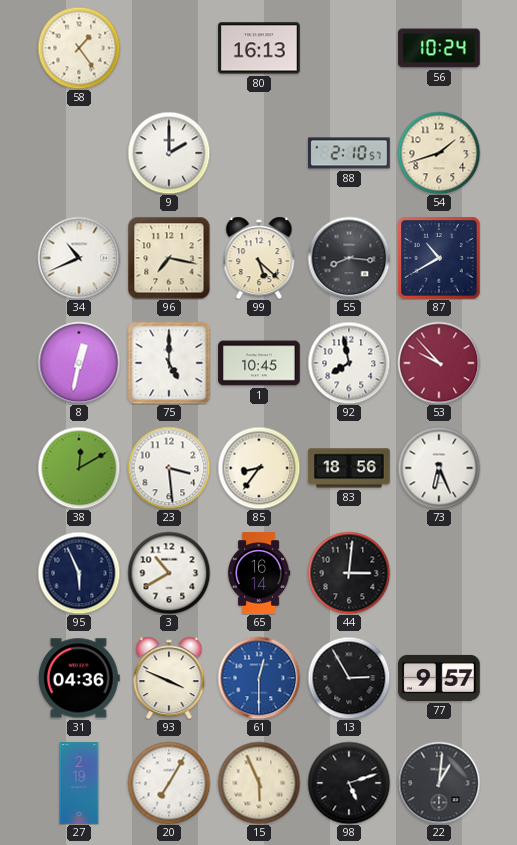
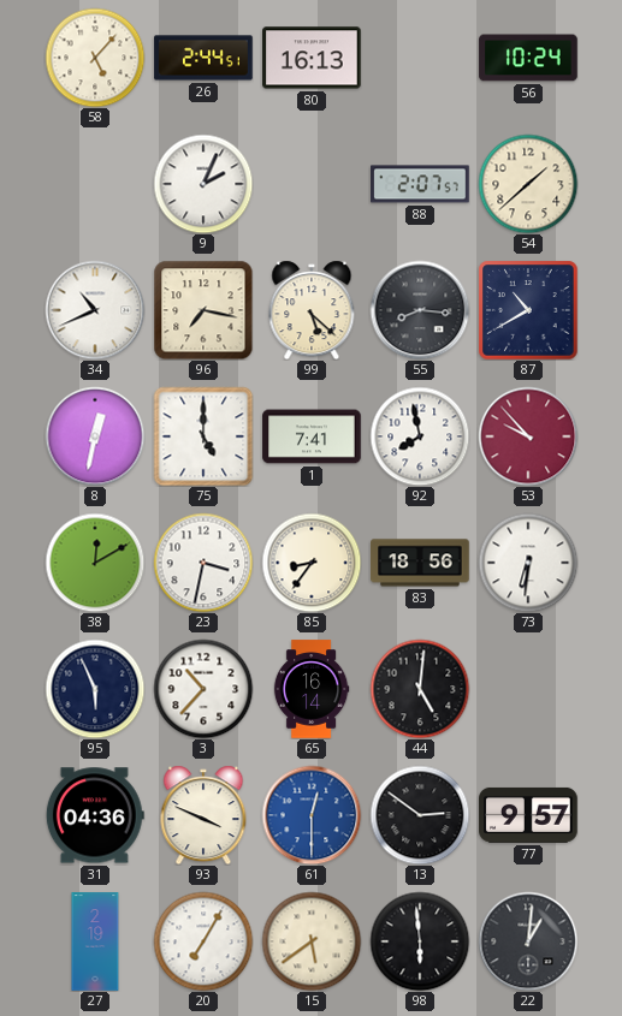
58: 1:24 -> 5:07 (95, 58)
26: none -> 2:44 (203, 58)
9: 2:00 -> 2:04 (203, 184)
88: 2:10 -> 2:07 (420, 184)
54: 1:42 -> 1:38 (528, 184)
1: 10:45 -> 7:41 (312, 436)
23: 3:29 -> 3:32 (203, 563)
73: 6:26 -> 6:31 (528, 563)
3: 10:40 -> 10:37 (203, 689)
44: 3:01 -> 5:01 (420, 689)
13: 2:55 -> 2:51 (420, 815)
15: 5:56 -> 5:39 (312, 941)
98: 5:12 -> 5:59 (420, 941)
